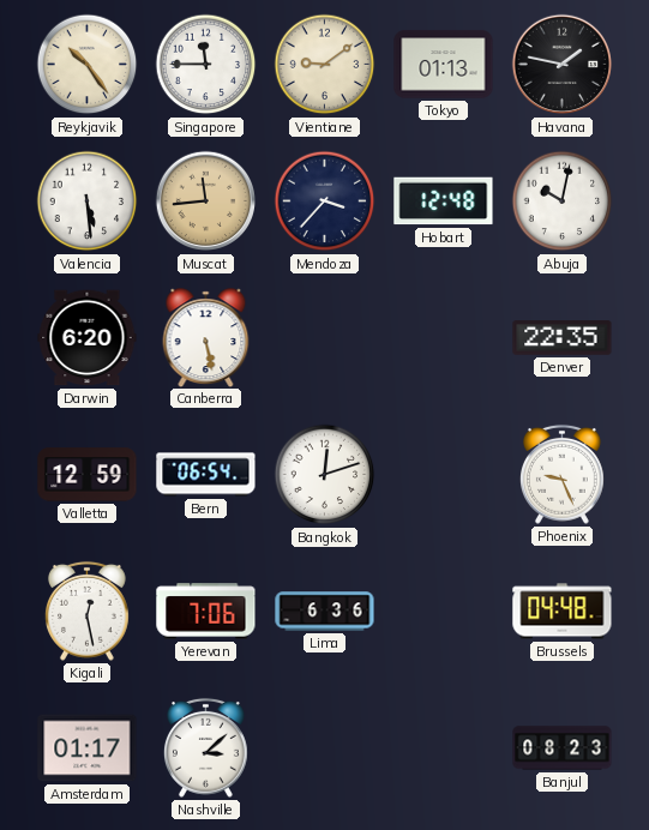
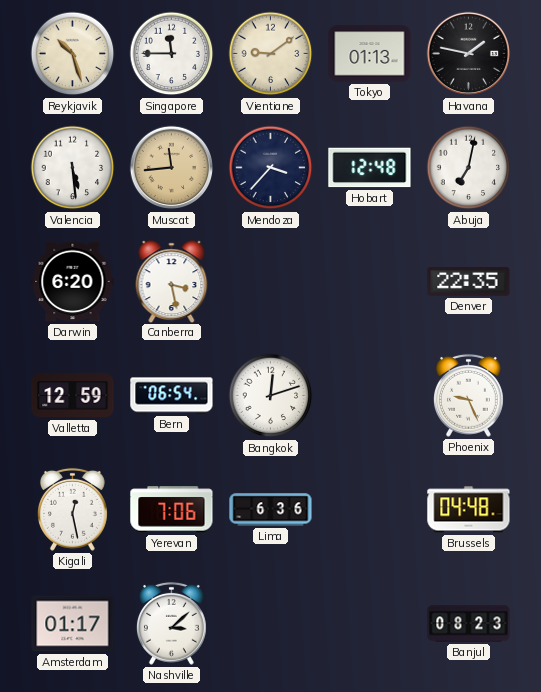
Reykjavik: 10:24 -> 10:27 (73, 54)
Abuja: 10:02 -> 7:02 (469, 168)
Canberra: 5:28 -> 3:28 (172, 281)
